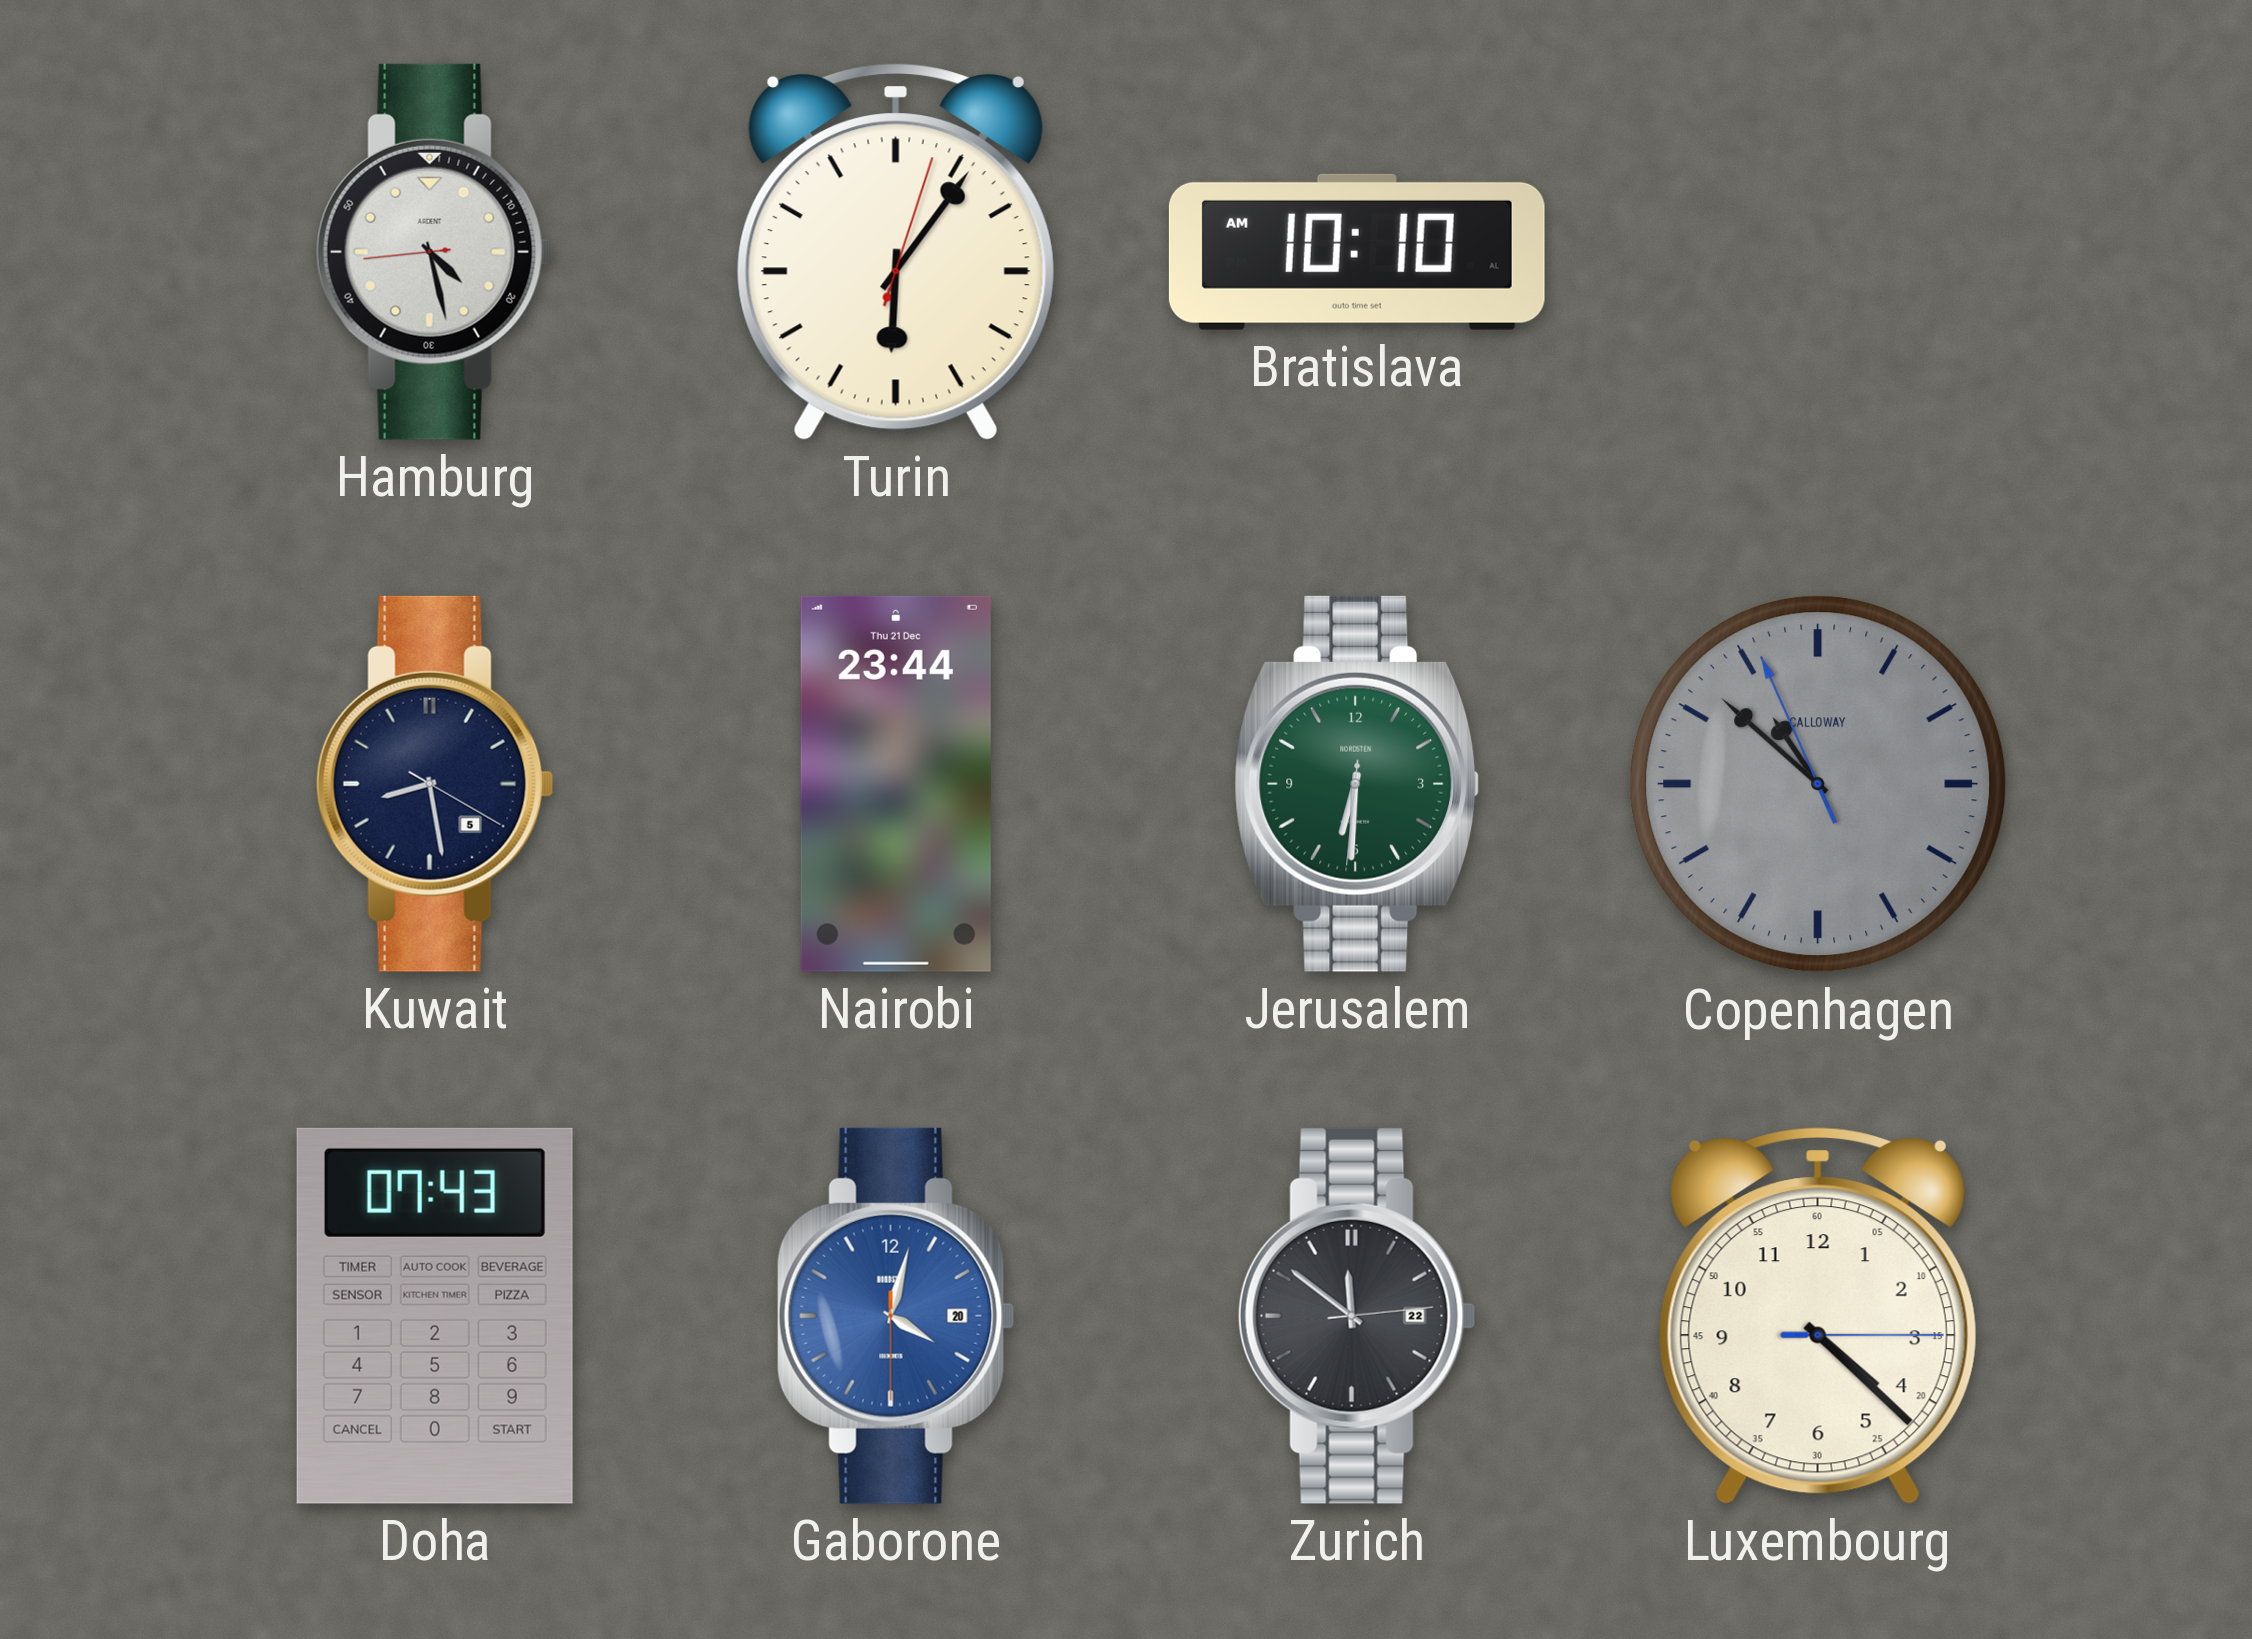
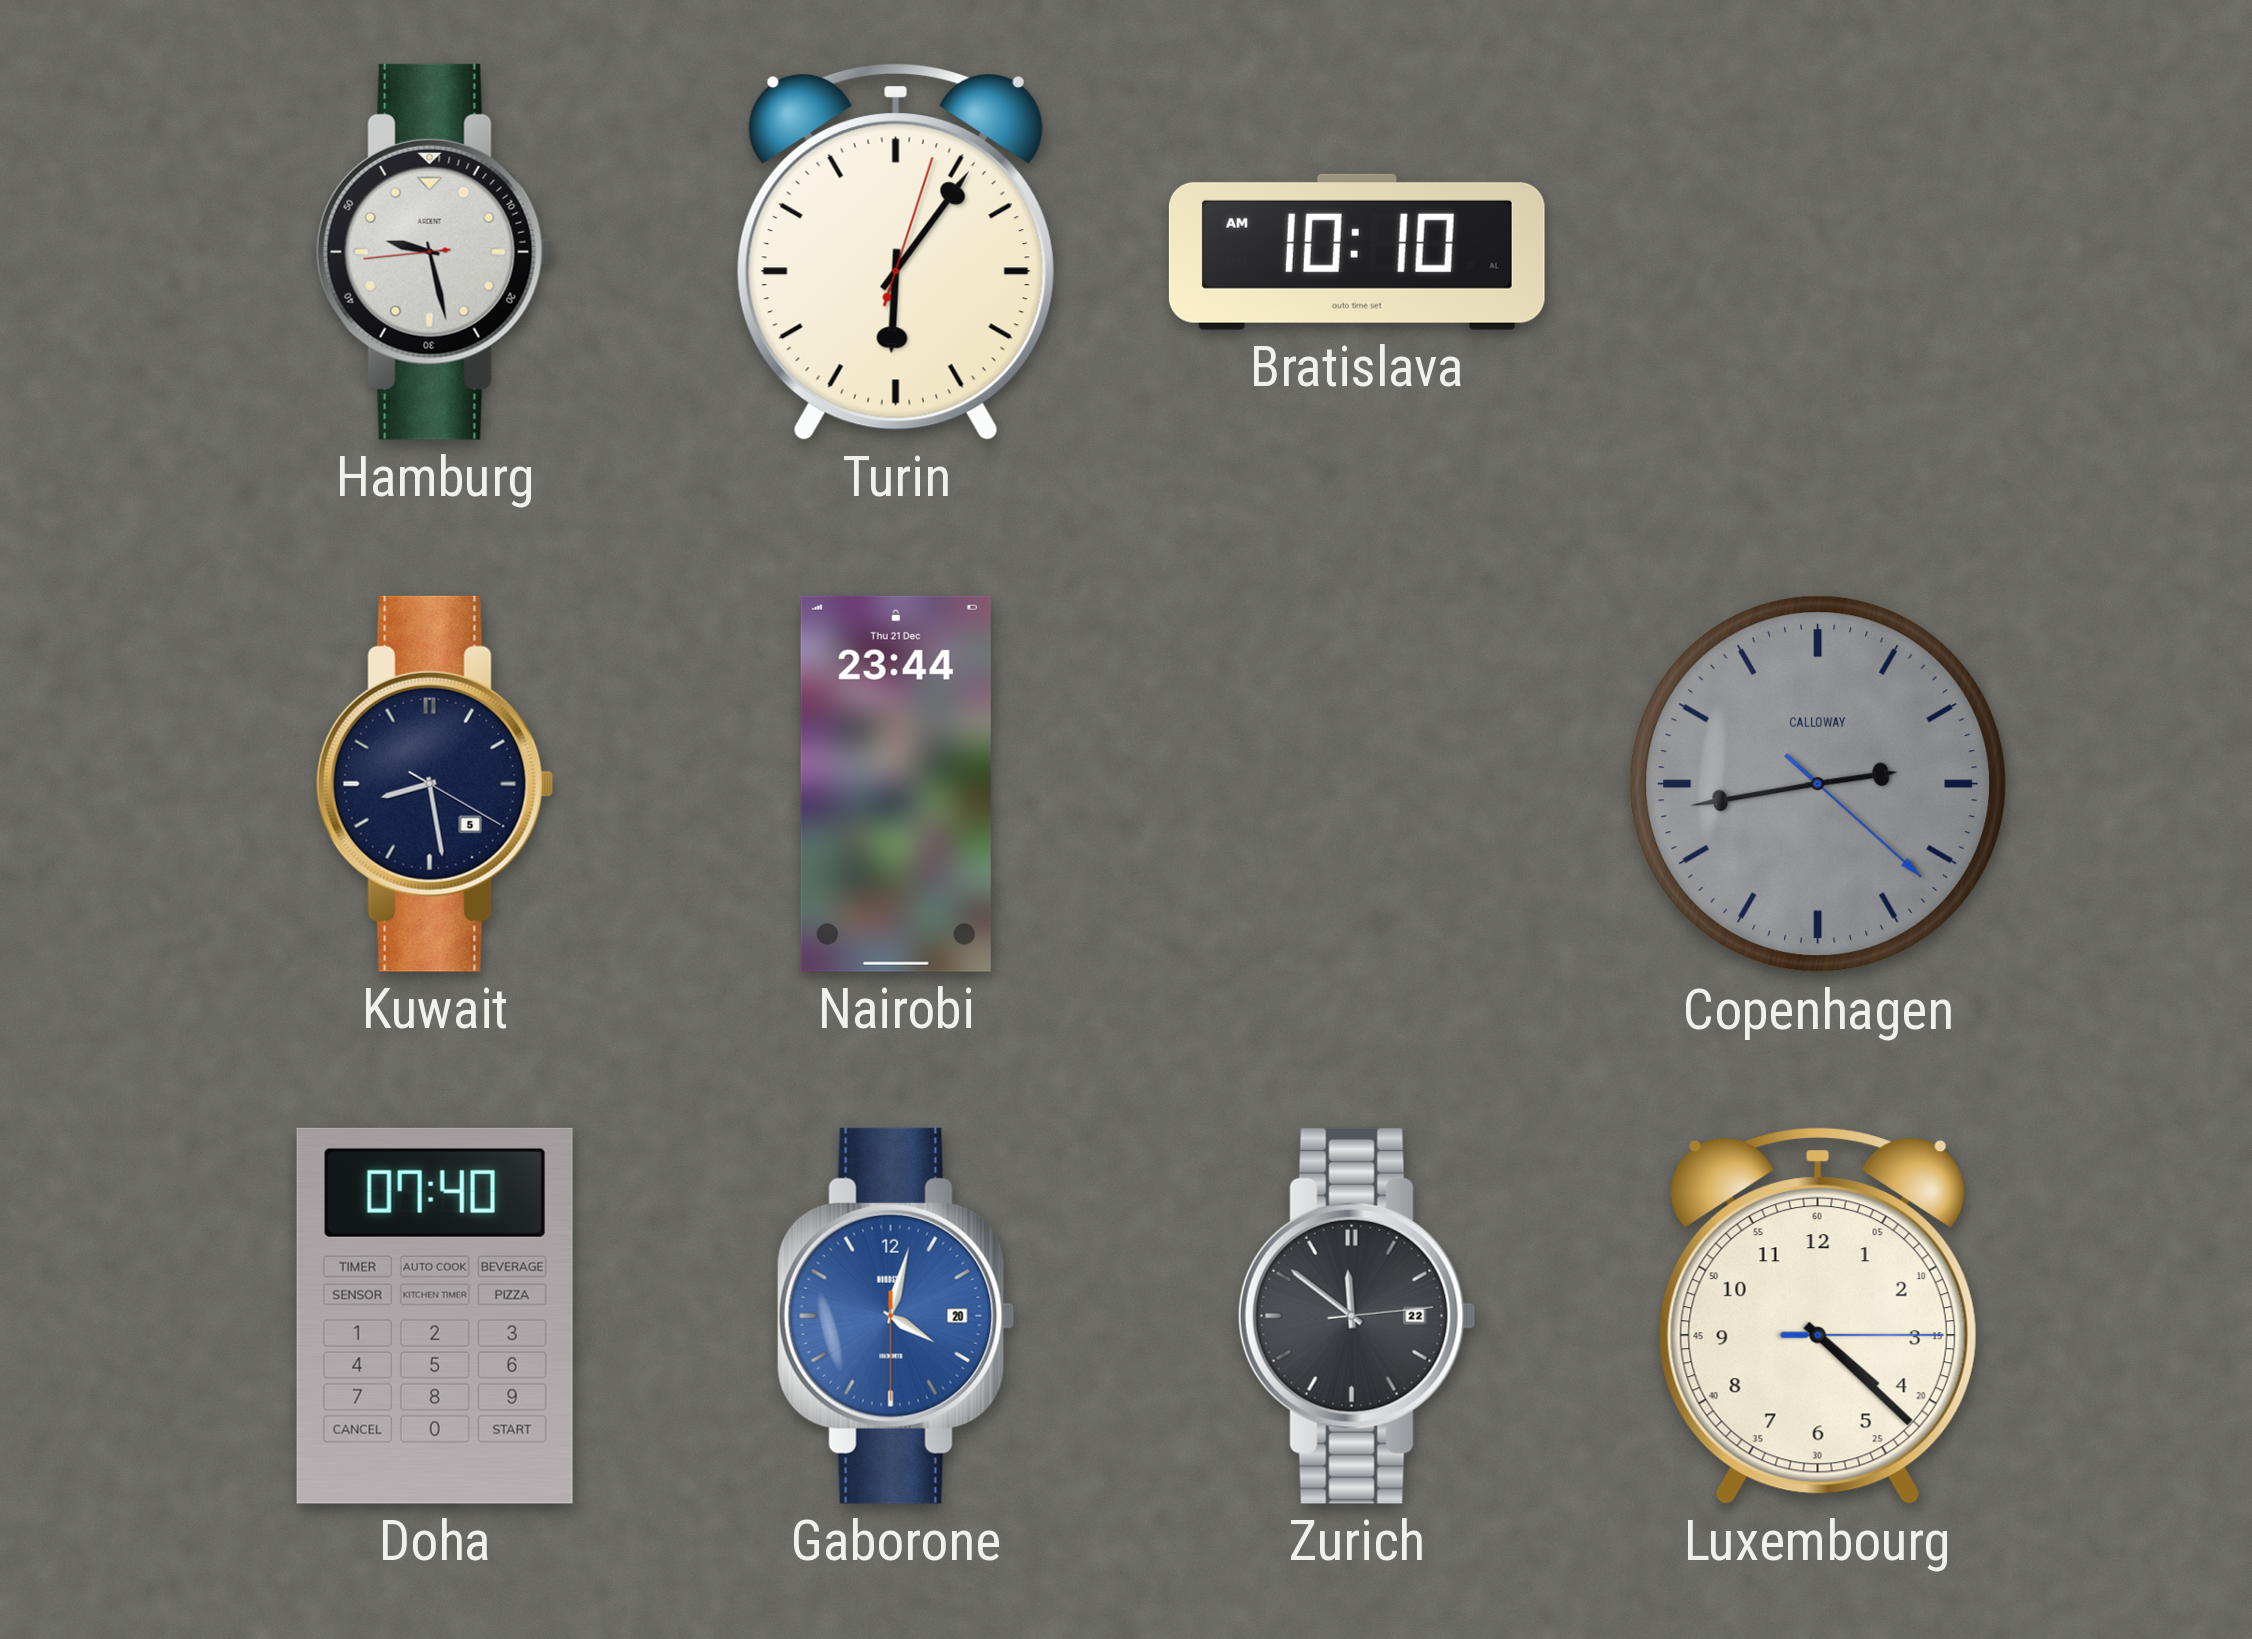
Hamburg: 4:27 -> 9:27 (435, 252)
Jerusalem: 6:30 -> none (1357, 784)
Copenhagen: 10:51 -> 2:43 (1818, 784)
Doha: 07:43 -> 07:40 (435, 1316)
